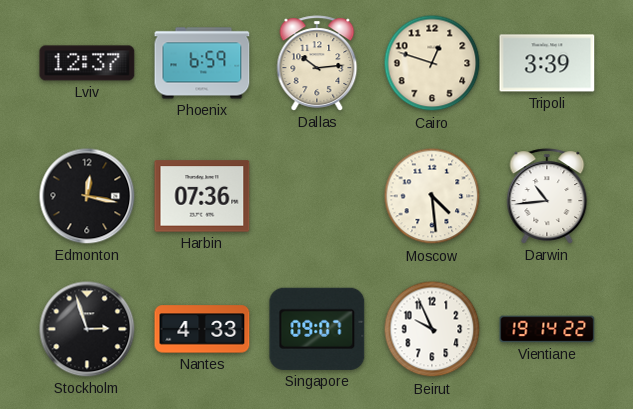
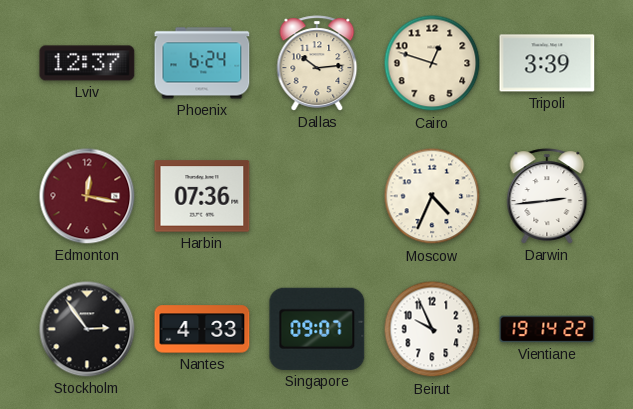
Phoenix: 6:59 -> 6:24 (202, 63)
Edmonton dial: black -> burgundy (87, 196)
Moscow: 4:29 -> 4:34 (432, 196)
Darwin: 10:44 -> 2:44 (547, 196)
Stockholm: 2:57 -> 2:54 (87, 329)
